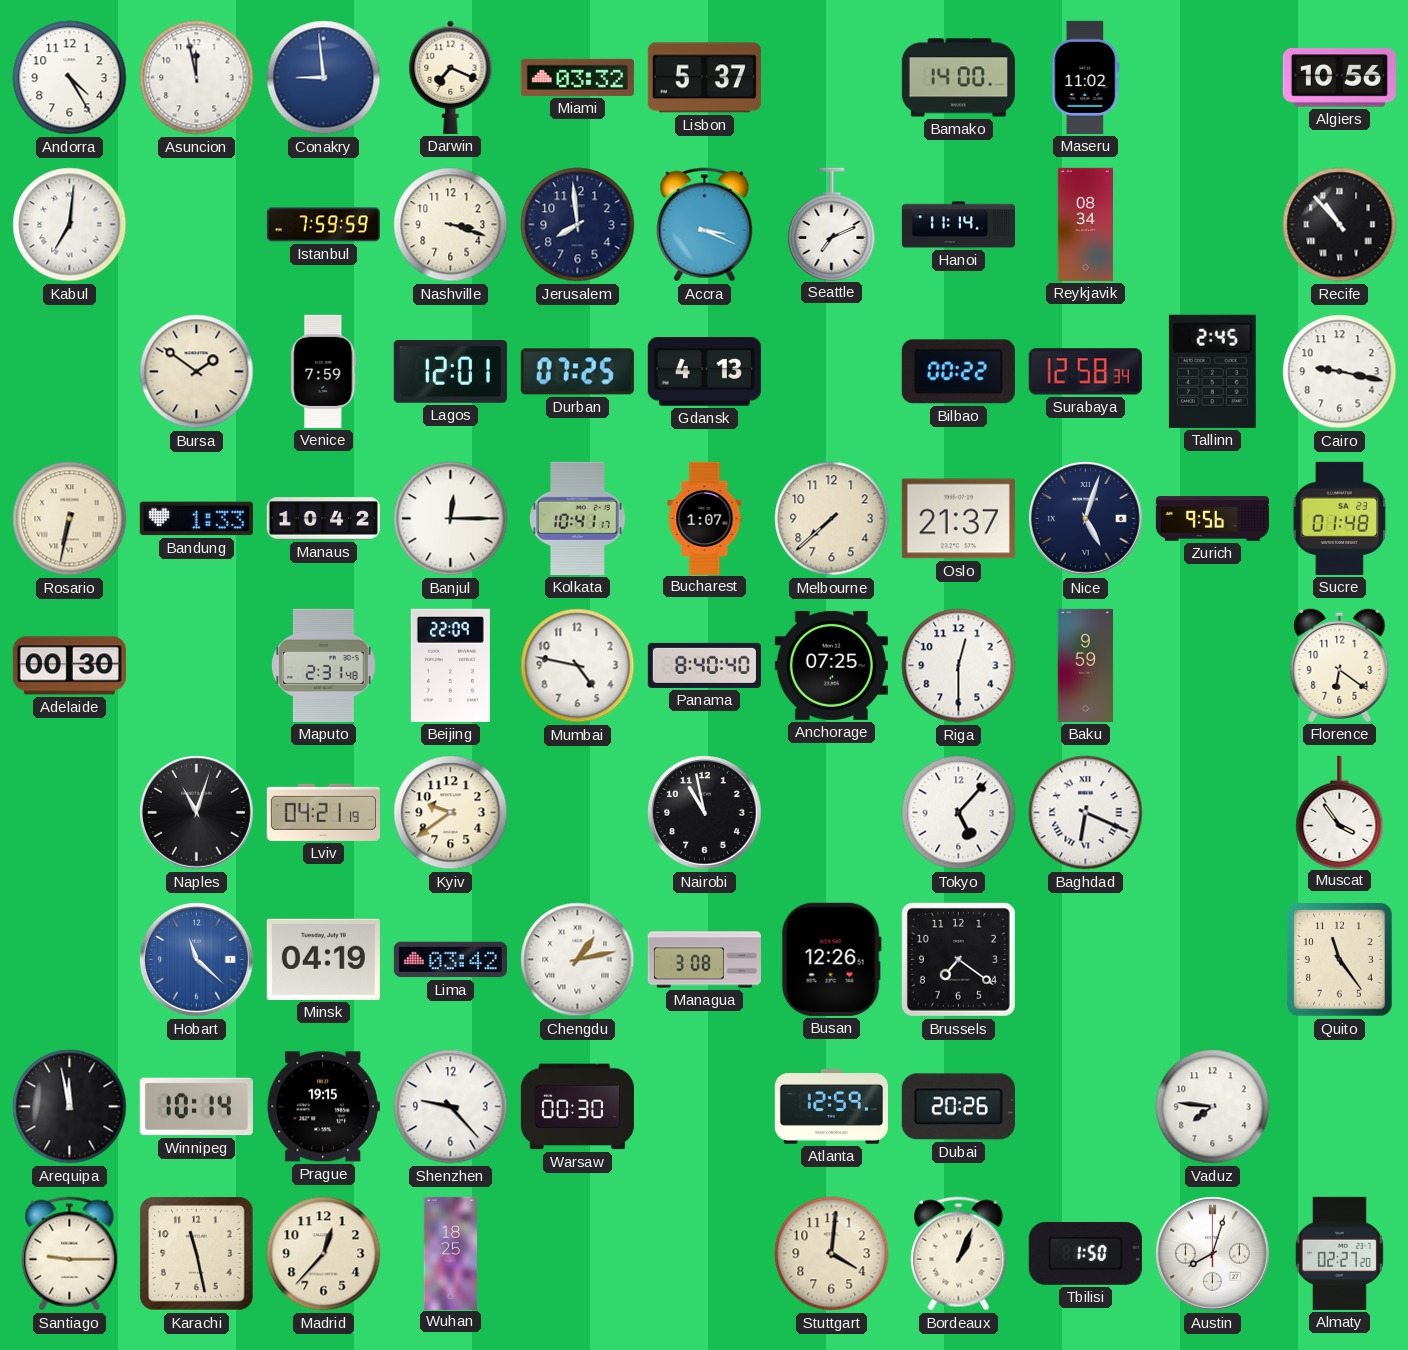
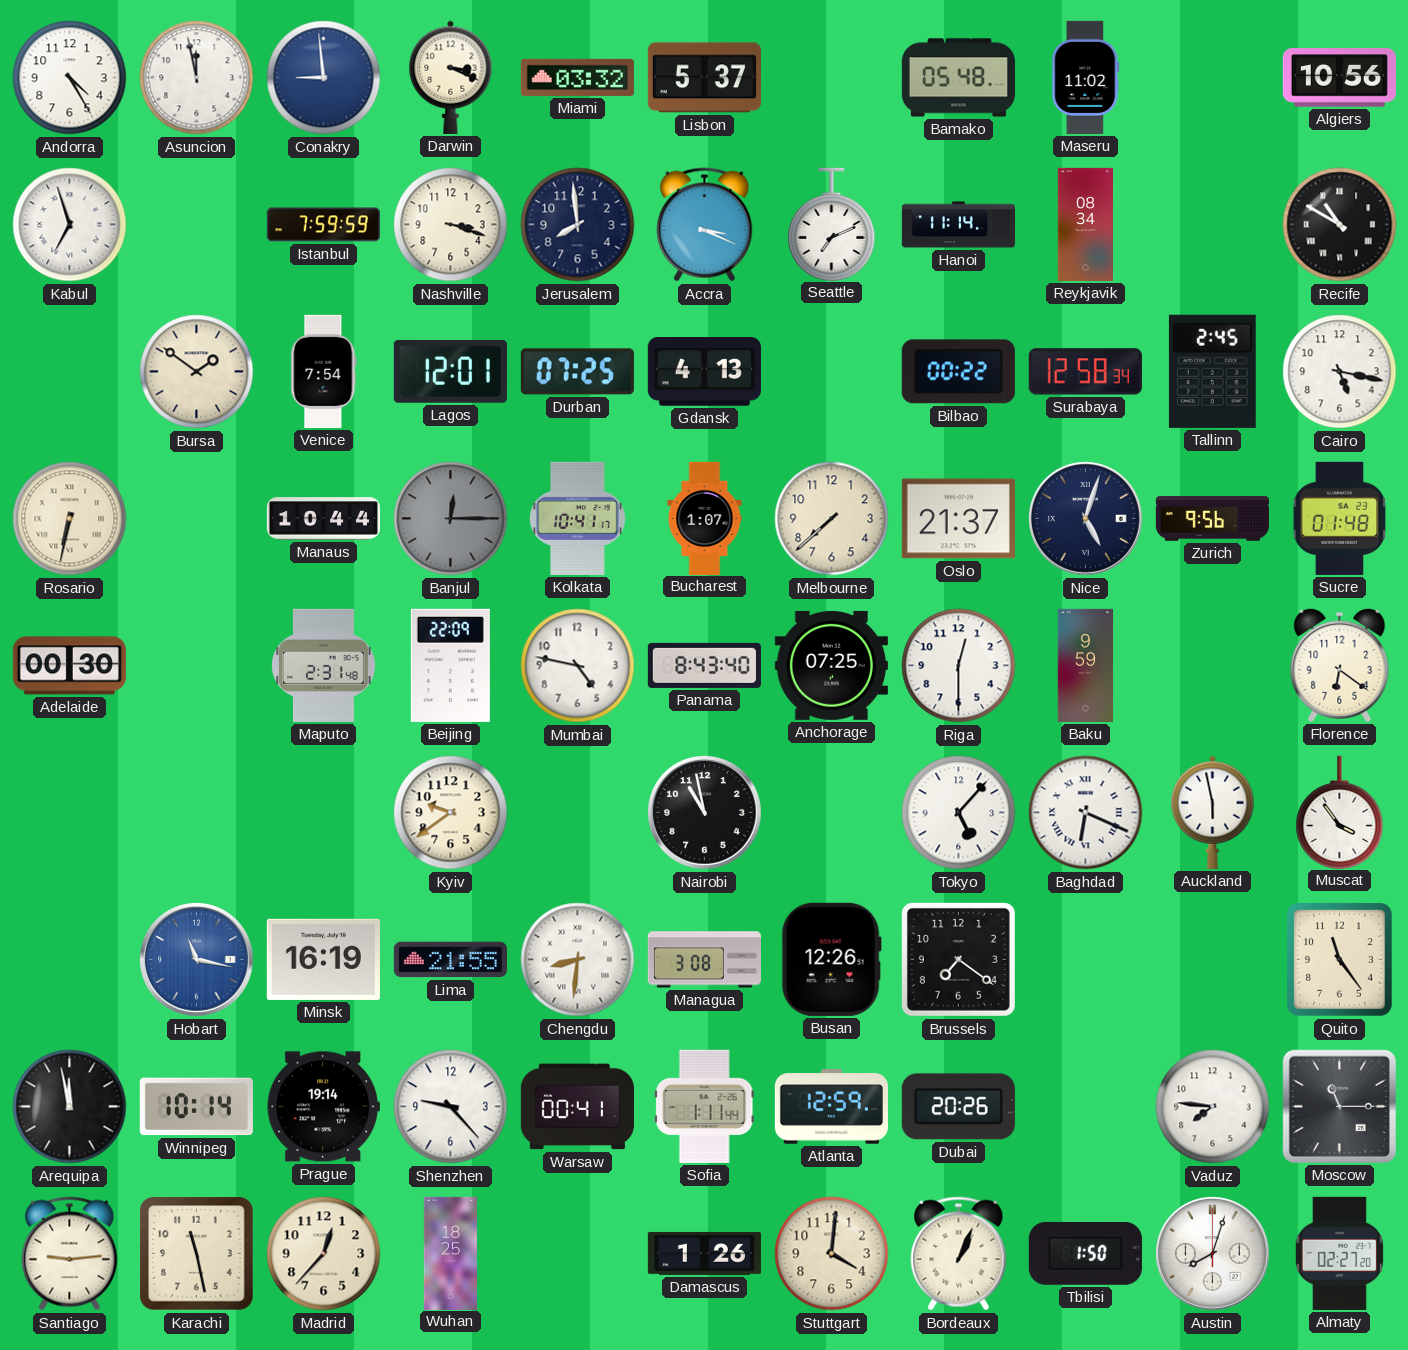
Darwin: 7:19 -> 3:19 (451, 77)
Bamako: 14:00 -> 05:48 (958, 78)
Kabul: 7:01 -> 6:57 (70, 225)
Recife: 10:53 -> 10:50 (1340, 225)
Venice: 7:59 -> 7:54 (324, 371)
Cairo: 9:17 -> 5:17 (1340, 372)
Bandung: 1:33 -> none (196, 519)
Manaus: 10:42 -> 10:44 (323, 519)
Banjul dial: white -> grey (451, 519)
Panama: 8:40 -> 8:43 (704, 665)
Naples: 11:03 -> none (197, 813)
Lviv: 04:21 -> none (323, 812)
Auckland: none -> 5:58 (1213, 812)
Hobart: 11:22 -> 11:17 (197, 960)
Minsk: 04:19 -> 16:19 (323, 959)
Lima: 03:42 -> 21:55 (450, 960)
Chengdu: 1:13 -> 8:31 (578, 960)
Prague: 19:15 -> 19:14 (323, 1107)
Warsaw: 00:30 -> 00:41 (577, 1107)
Sofia: none -> 1:11 (704, 1106)
Moscow: none -> 11:15 (1339, 1106)
Santiago: 9:15 -> 9:14 (70, 1254)
Damascus: none -> 1:26 (704, 1253)
